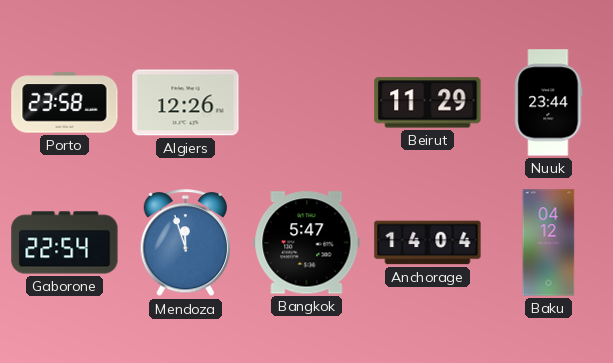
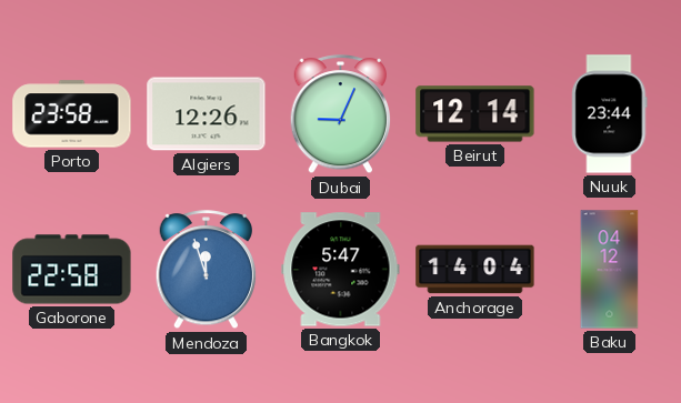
Dubai: none -> 9:04 (341, 114)
Beirut: 11:29 -> 12:14 (475, 114)
Gaborone: 22:54 -> 22:58 (72, 270)
